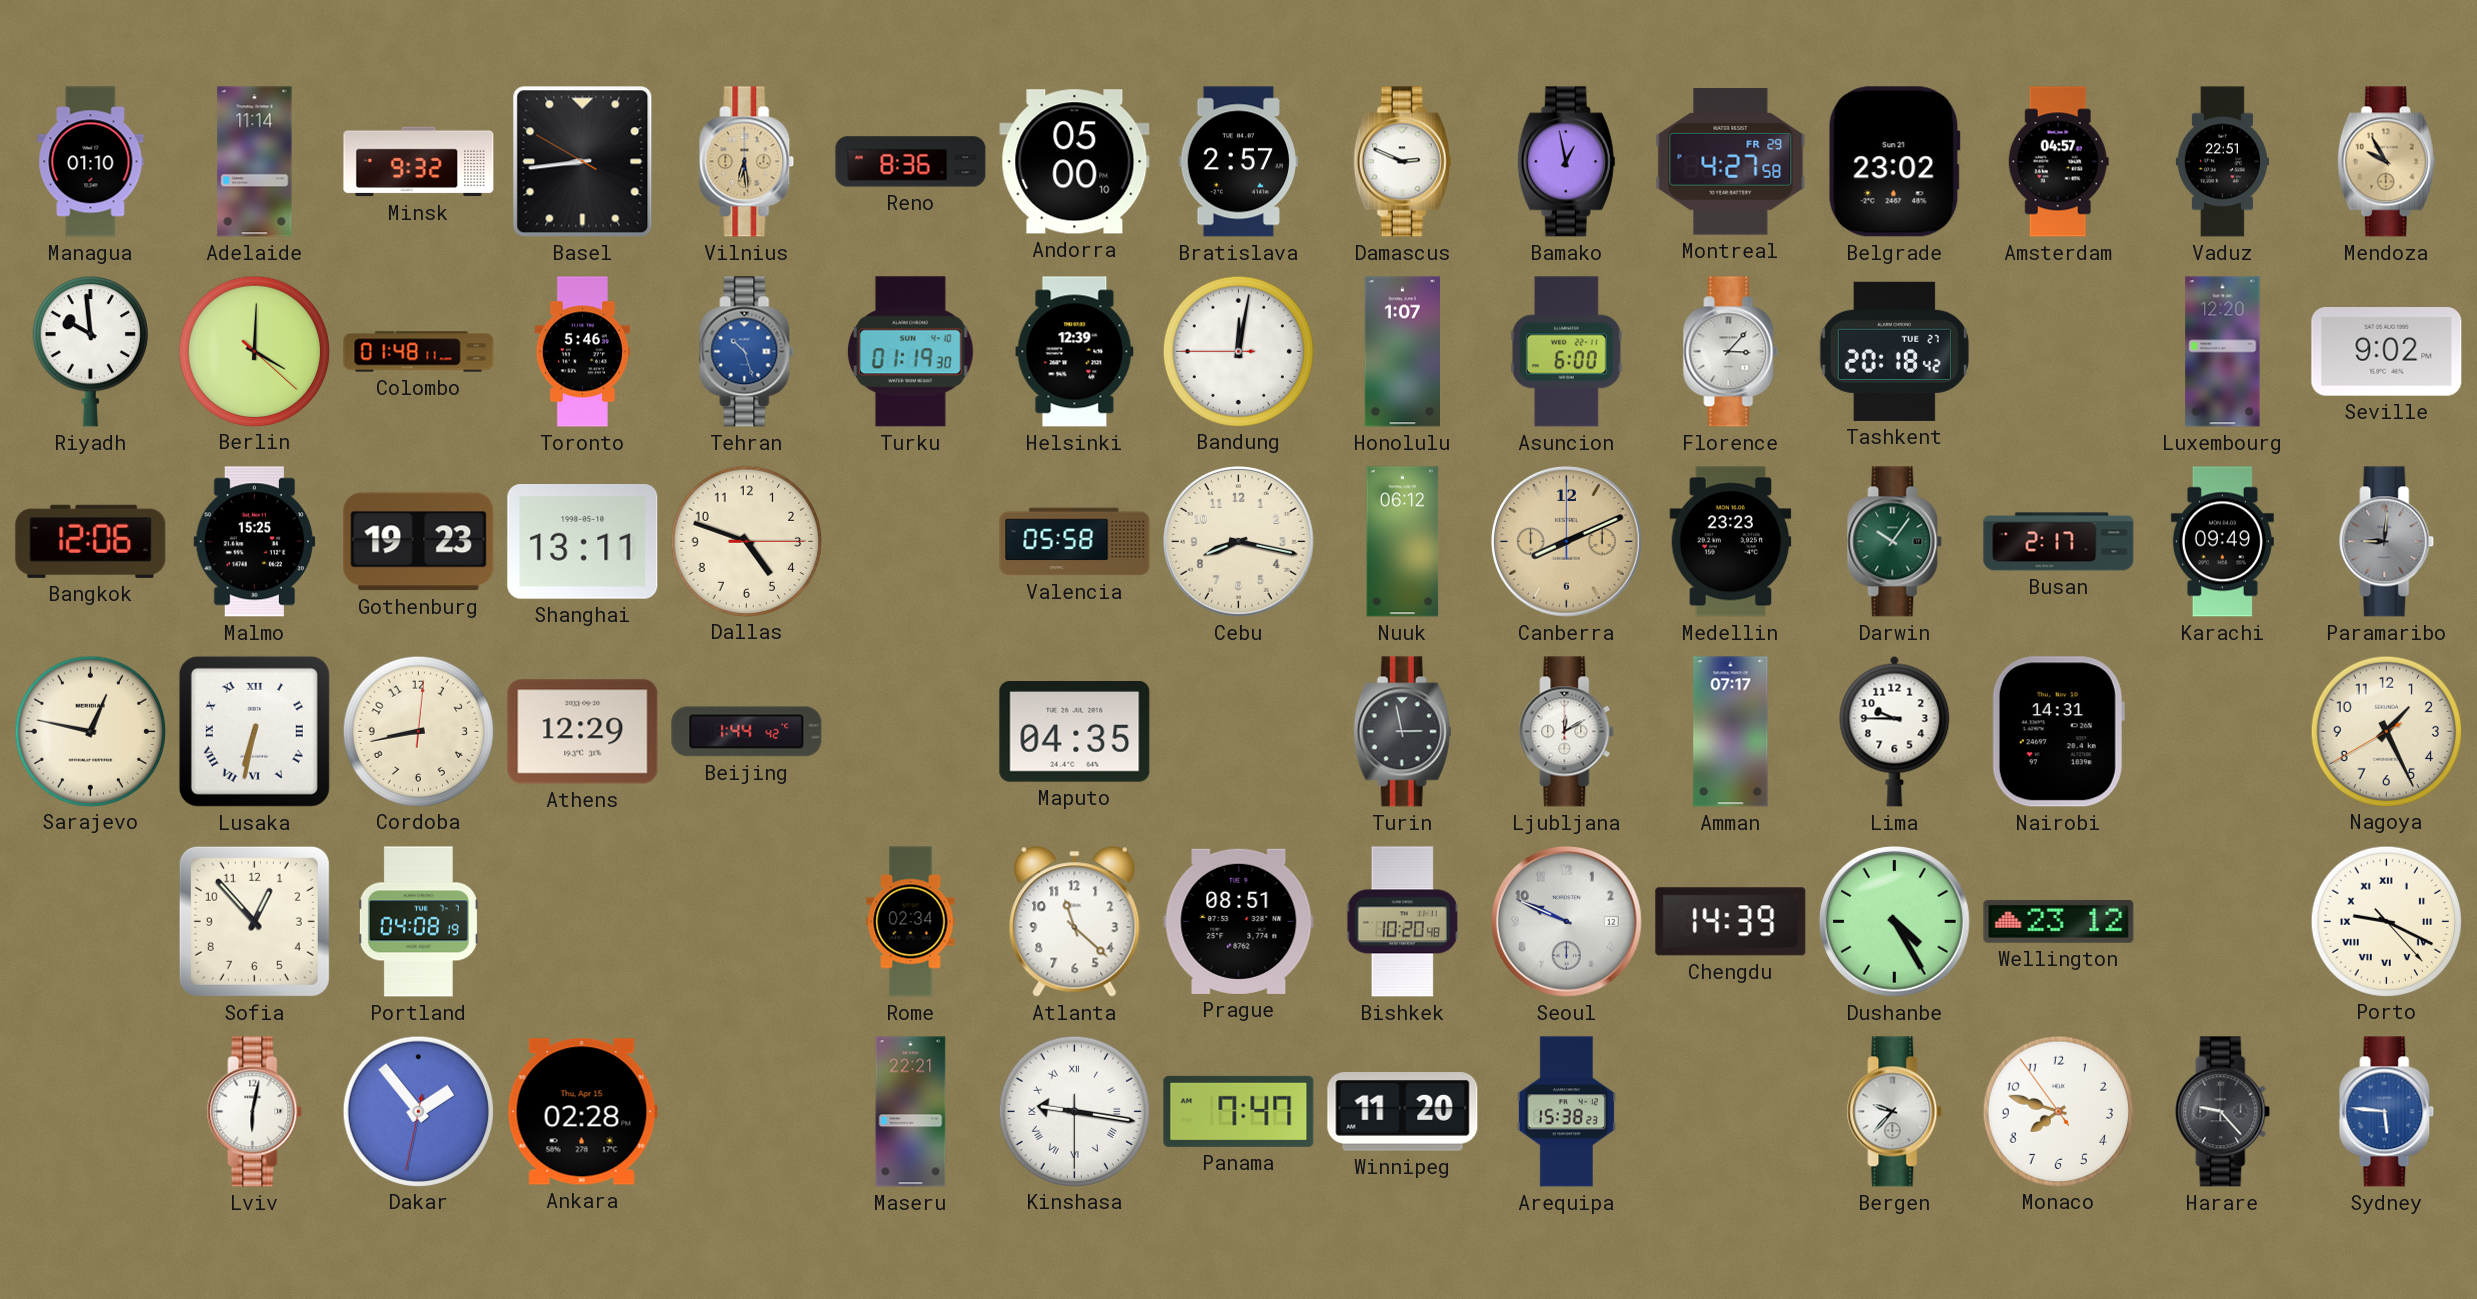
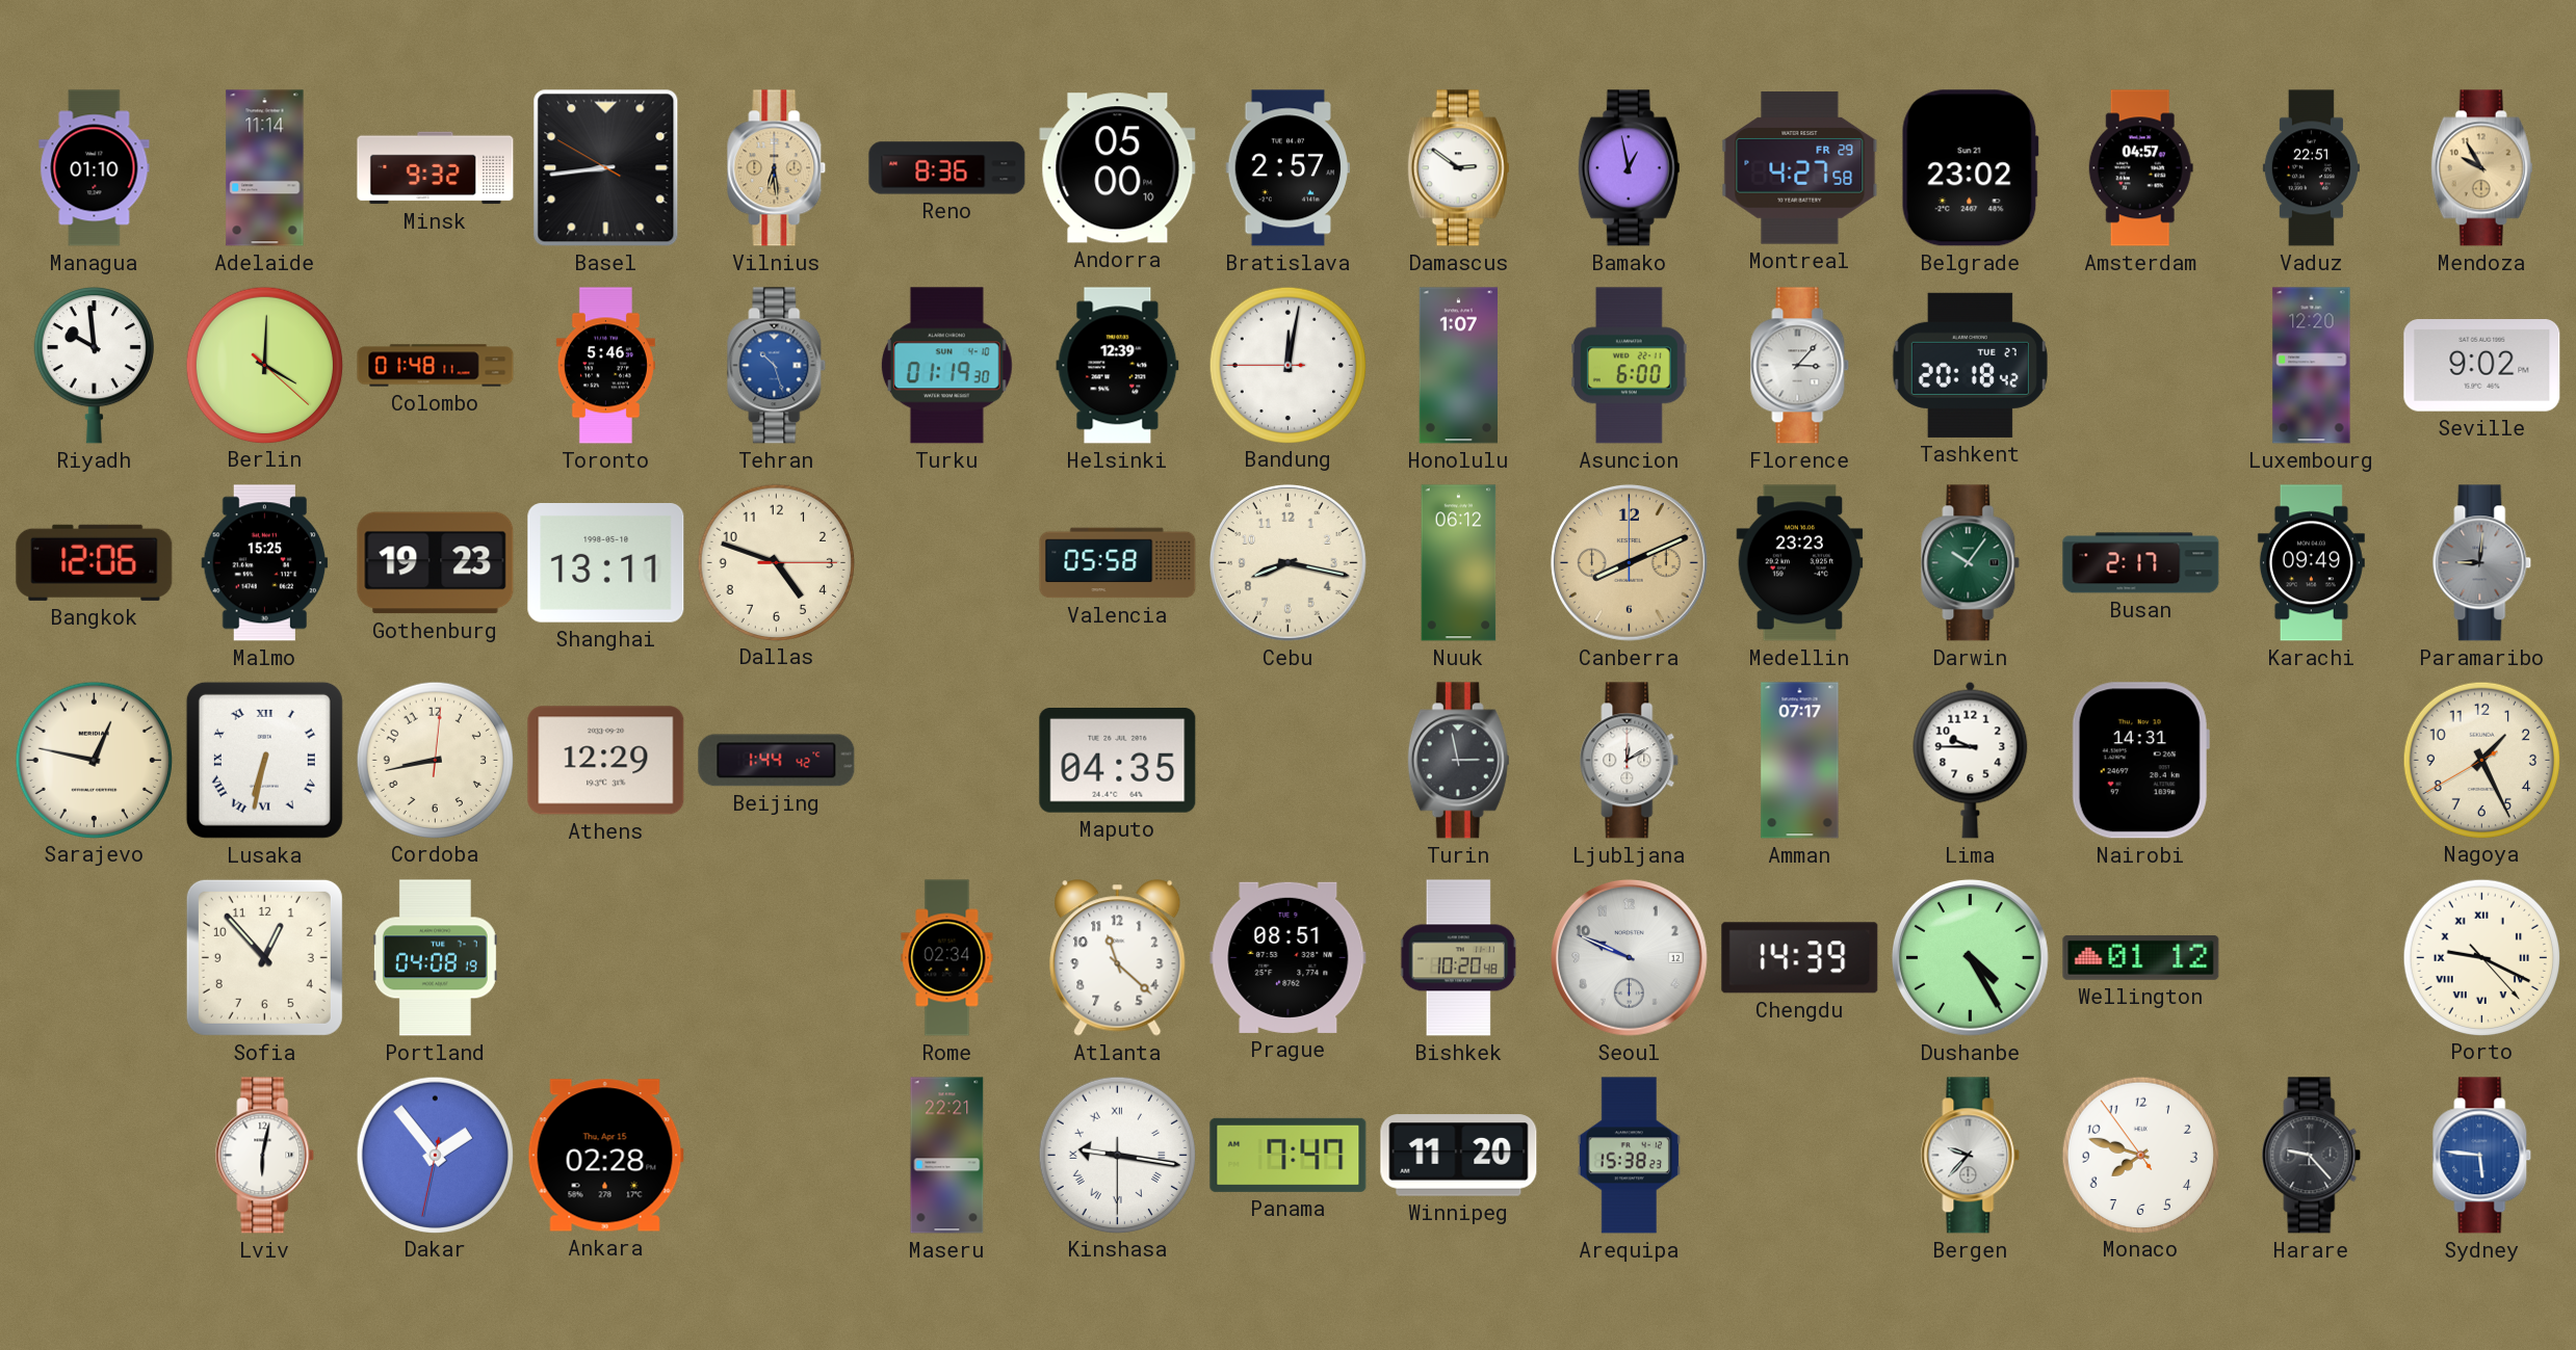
Damascus: 2:49 -> 2:51 (1458, 168)
Wellington: 23:12 -> 01:12 (2141, 957)
